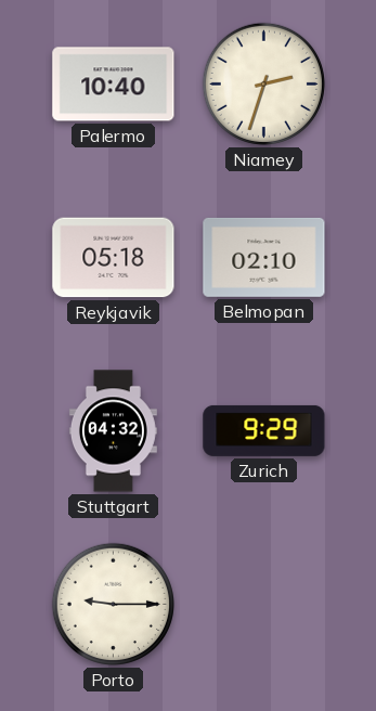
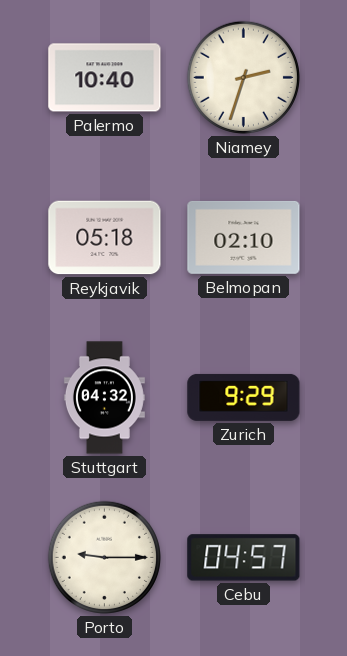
Cebu: none -> 04:57 (244, 558)
